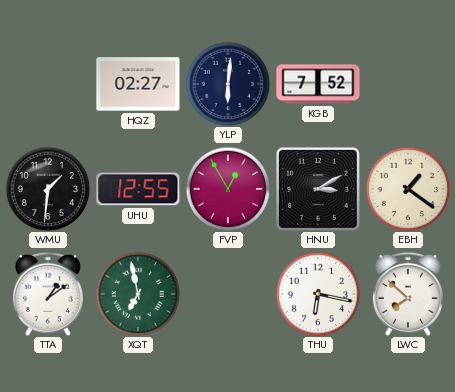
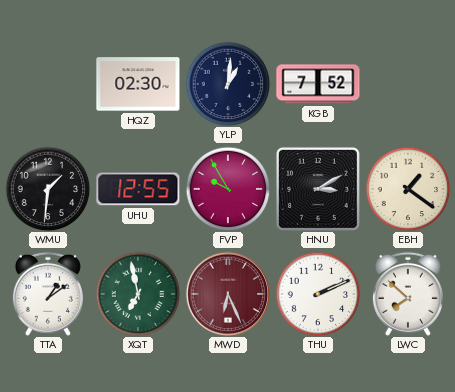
HQZ: 02:27 -> 02:30 (138, 84)
YLP: 6:01 -> 1:01 (228, 84)
FVP: 12:55 -> 9:55 (228, 189)
MWD: none -> 6:26 (227, 293)
THU: 6:17 -> 2:11 (318, 294)
